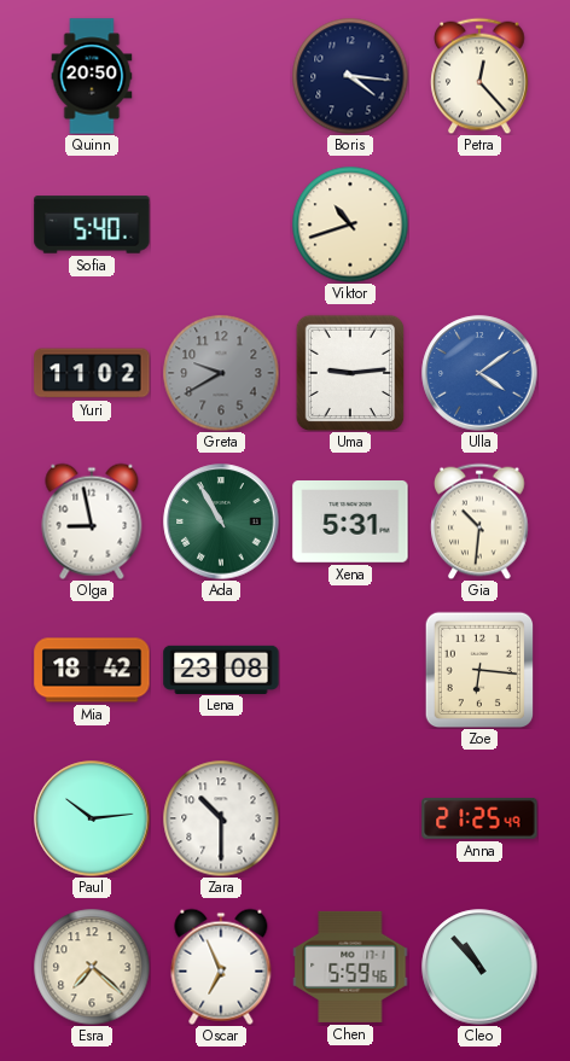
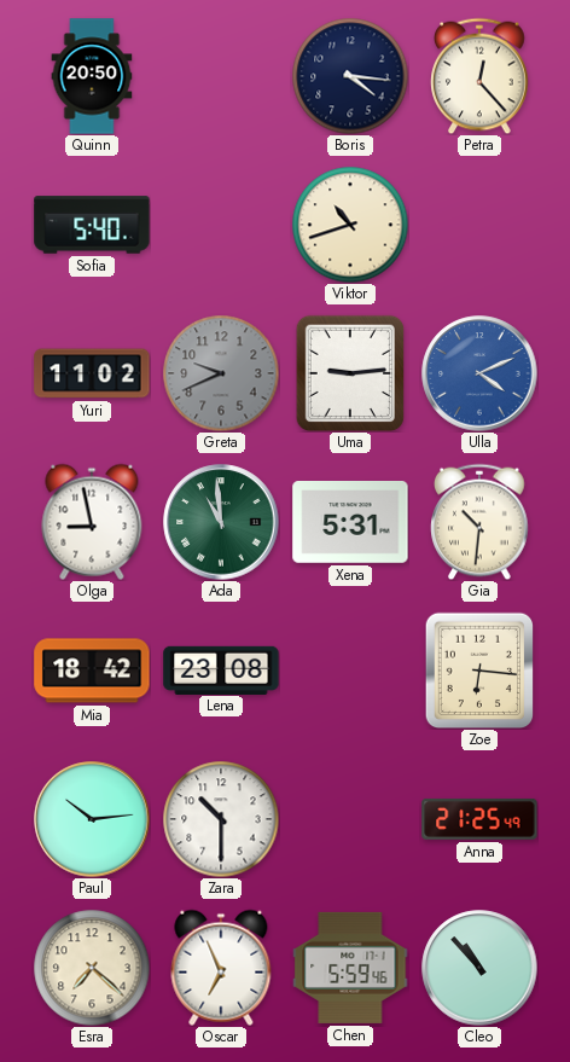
Greta: 9:40 -> 9:41 (221, 373)
Ulla: 4:09 -> 4:11 (479, 373)
Ada: 10:55 -> 10:59 (221, 522)
